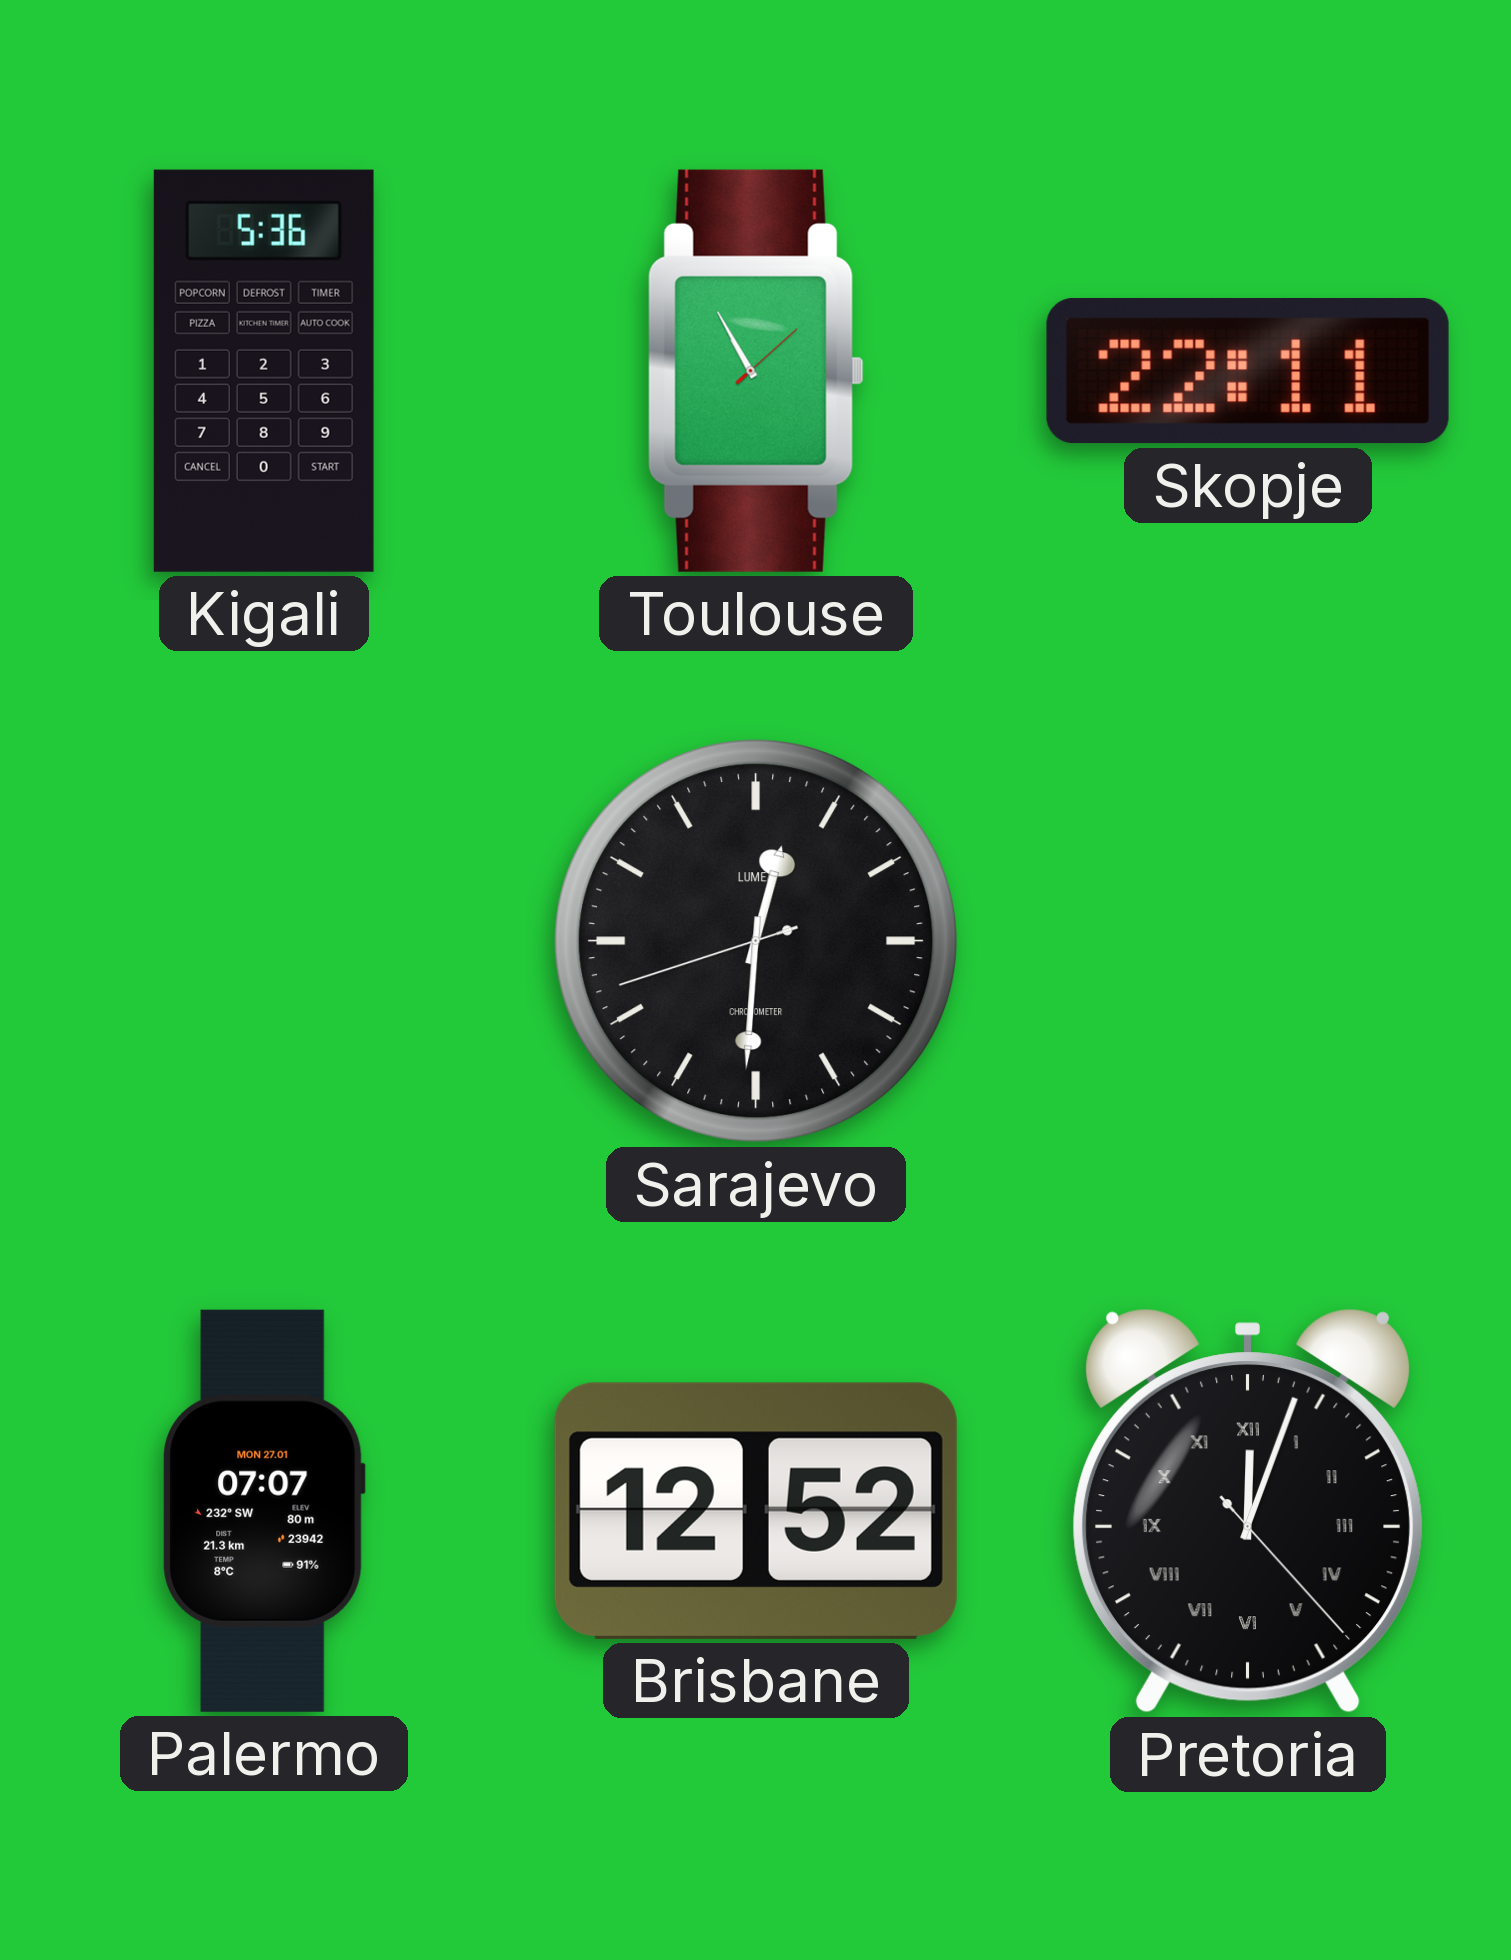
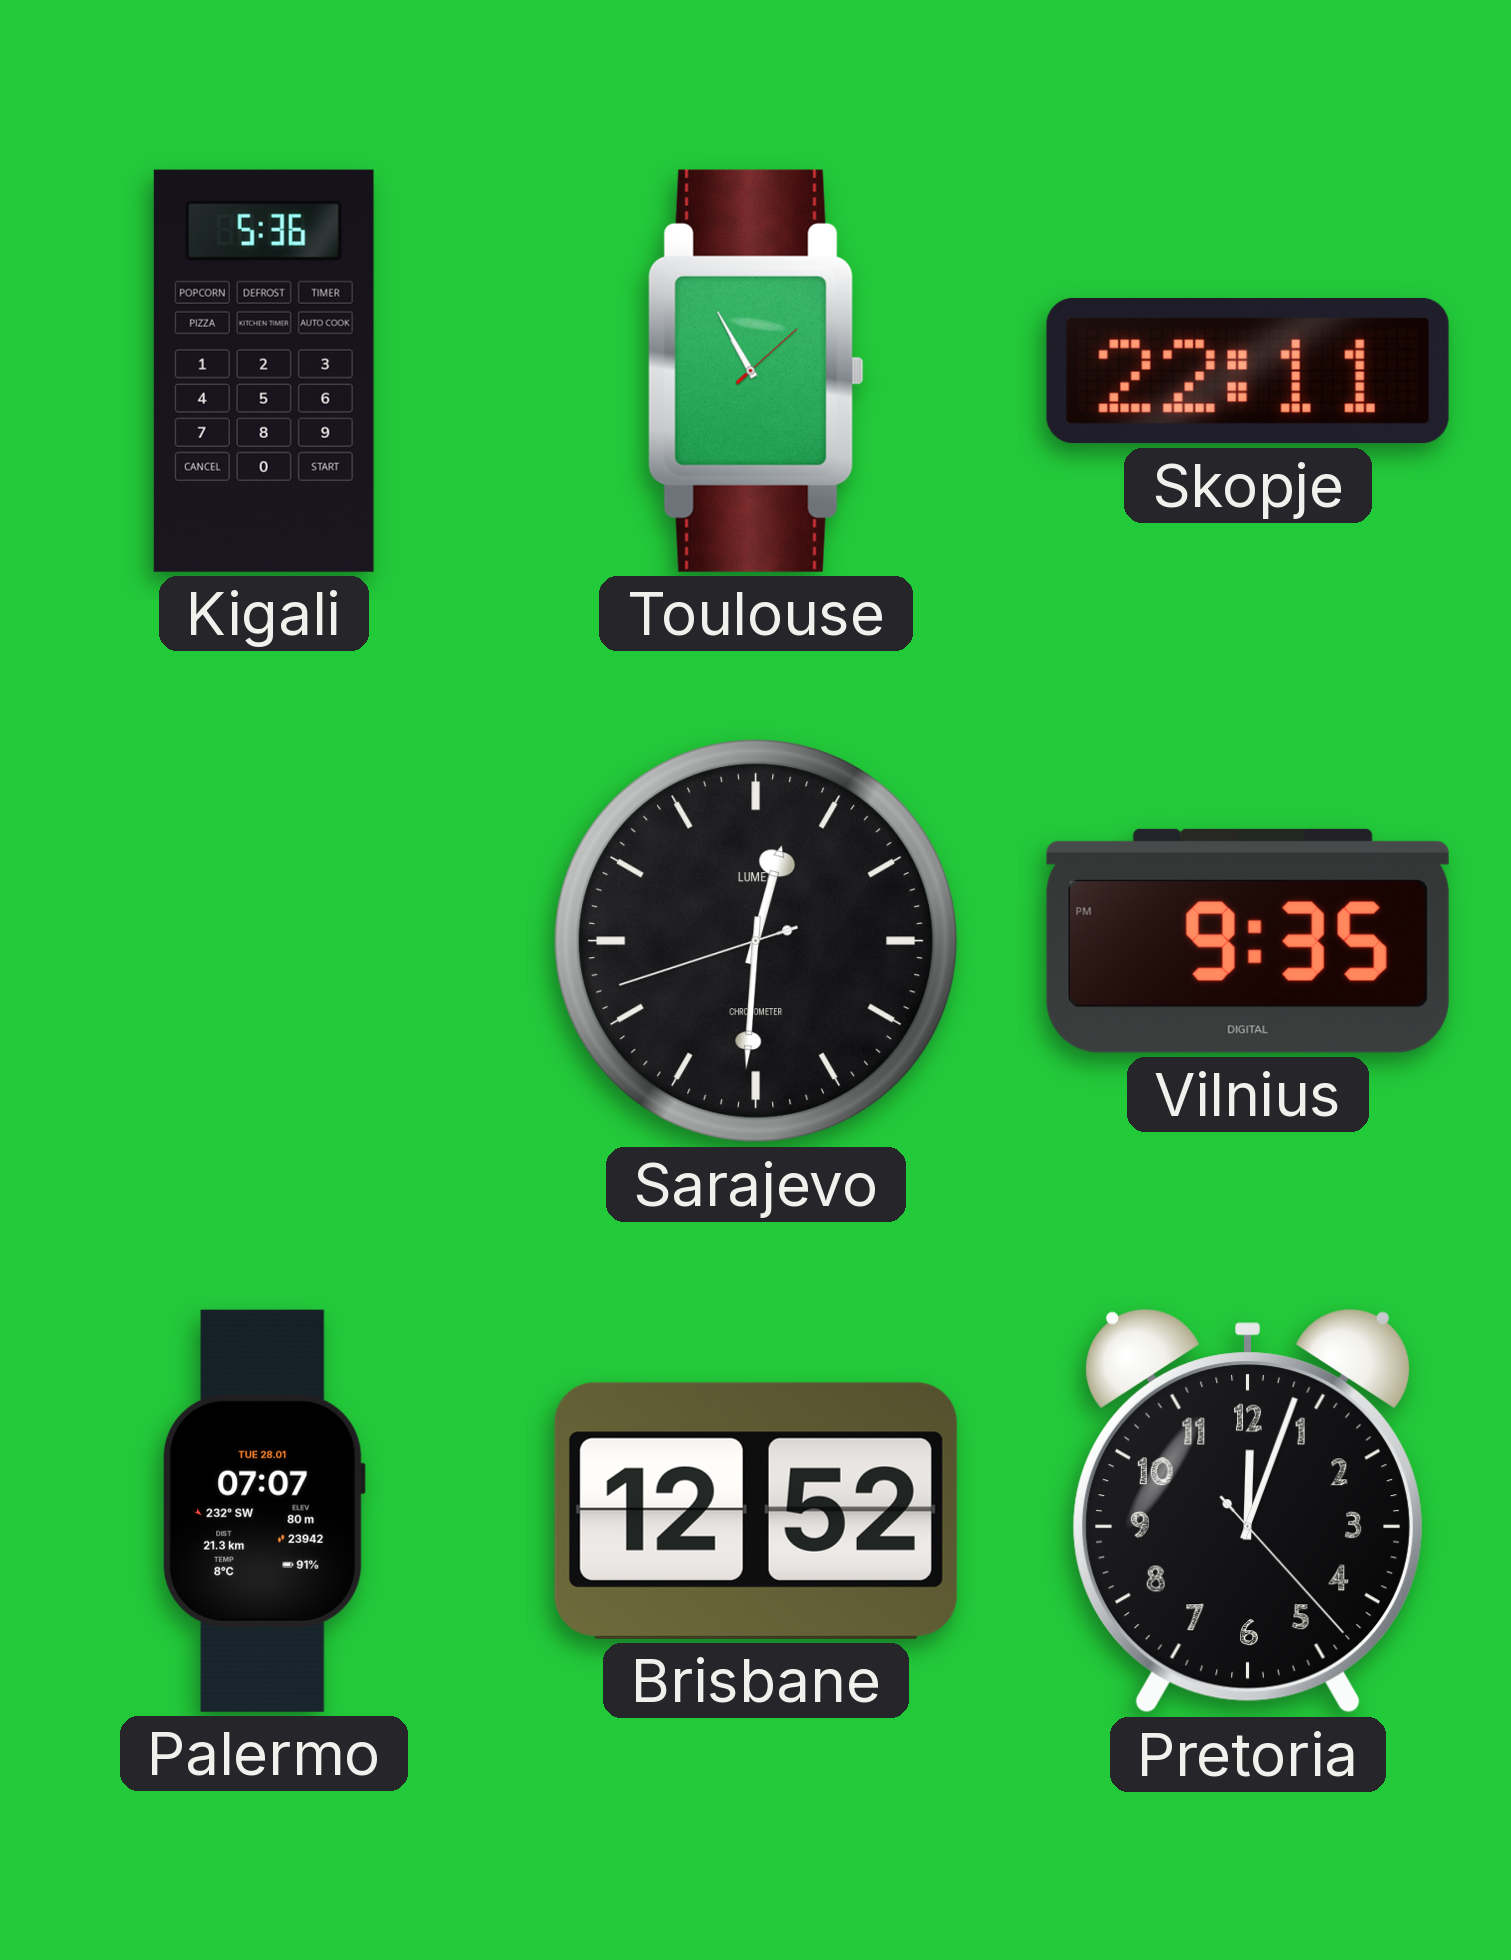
Vilnius: none -> 9:35 (1248, 941)
Palermo date: MON 27.01 -> TUE 28.01 (264, 1511)
Pretoria numerals: Roman -> Arabic (1248, 1511)
